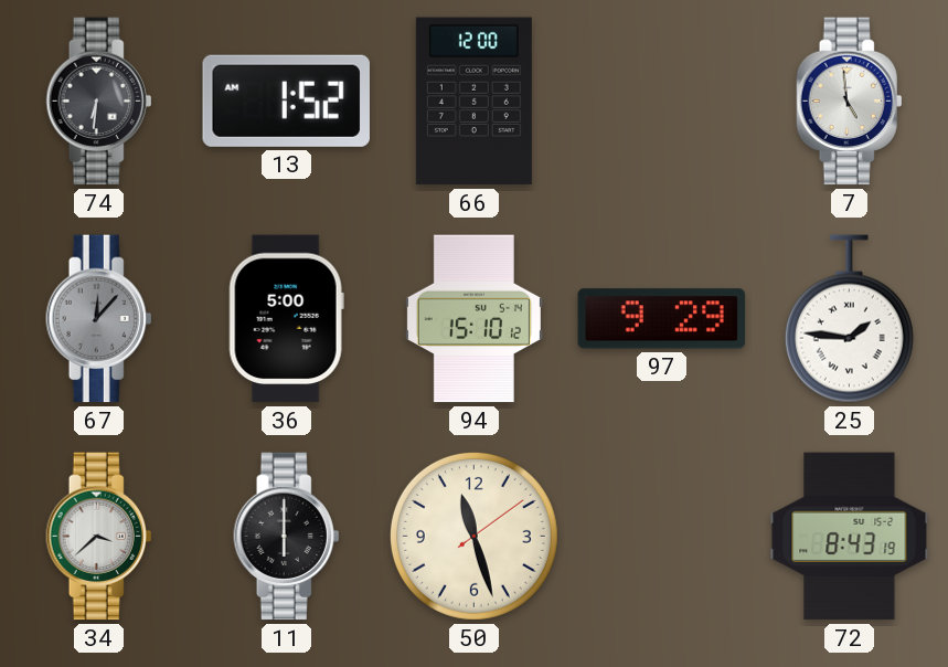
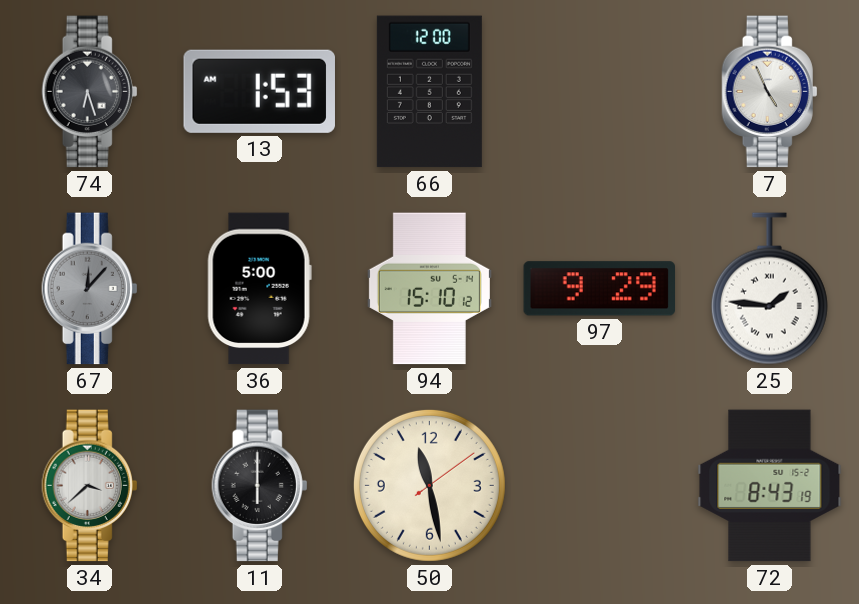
74: 6:31 -> 6:27 (90, 92)
13: 1:52 -> 1:53 (259, 91)
7: 4:59 -> 4:56 (770, 92)
50: 11:27 -> 11:28 (429, 485)
